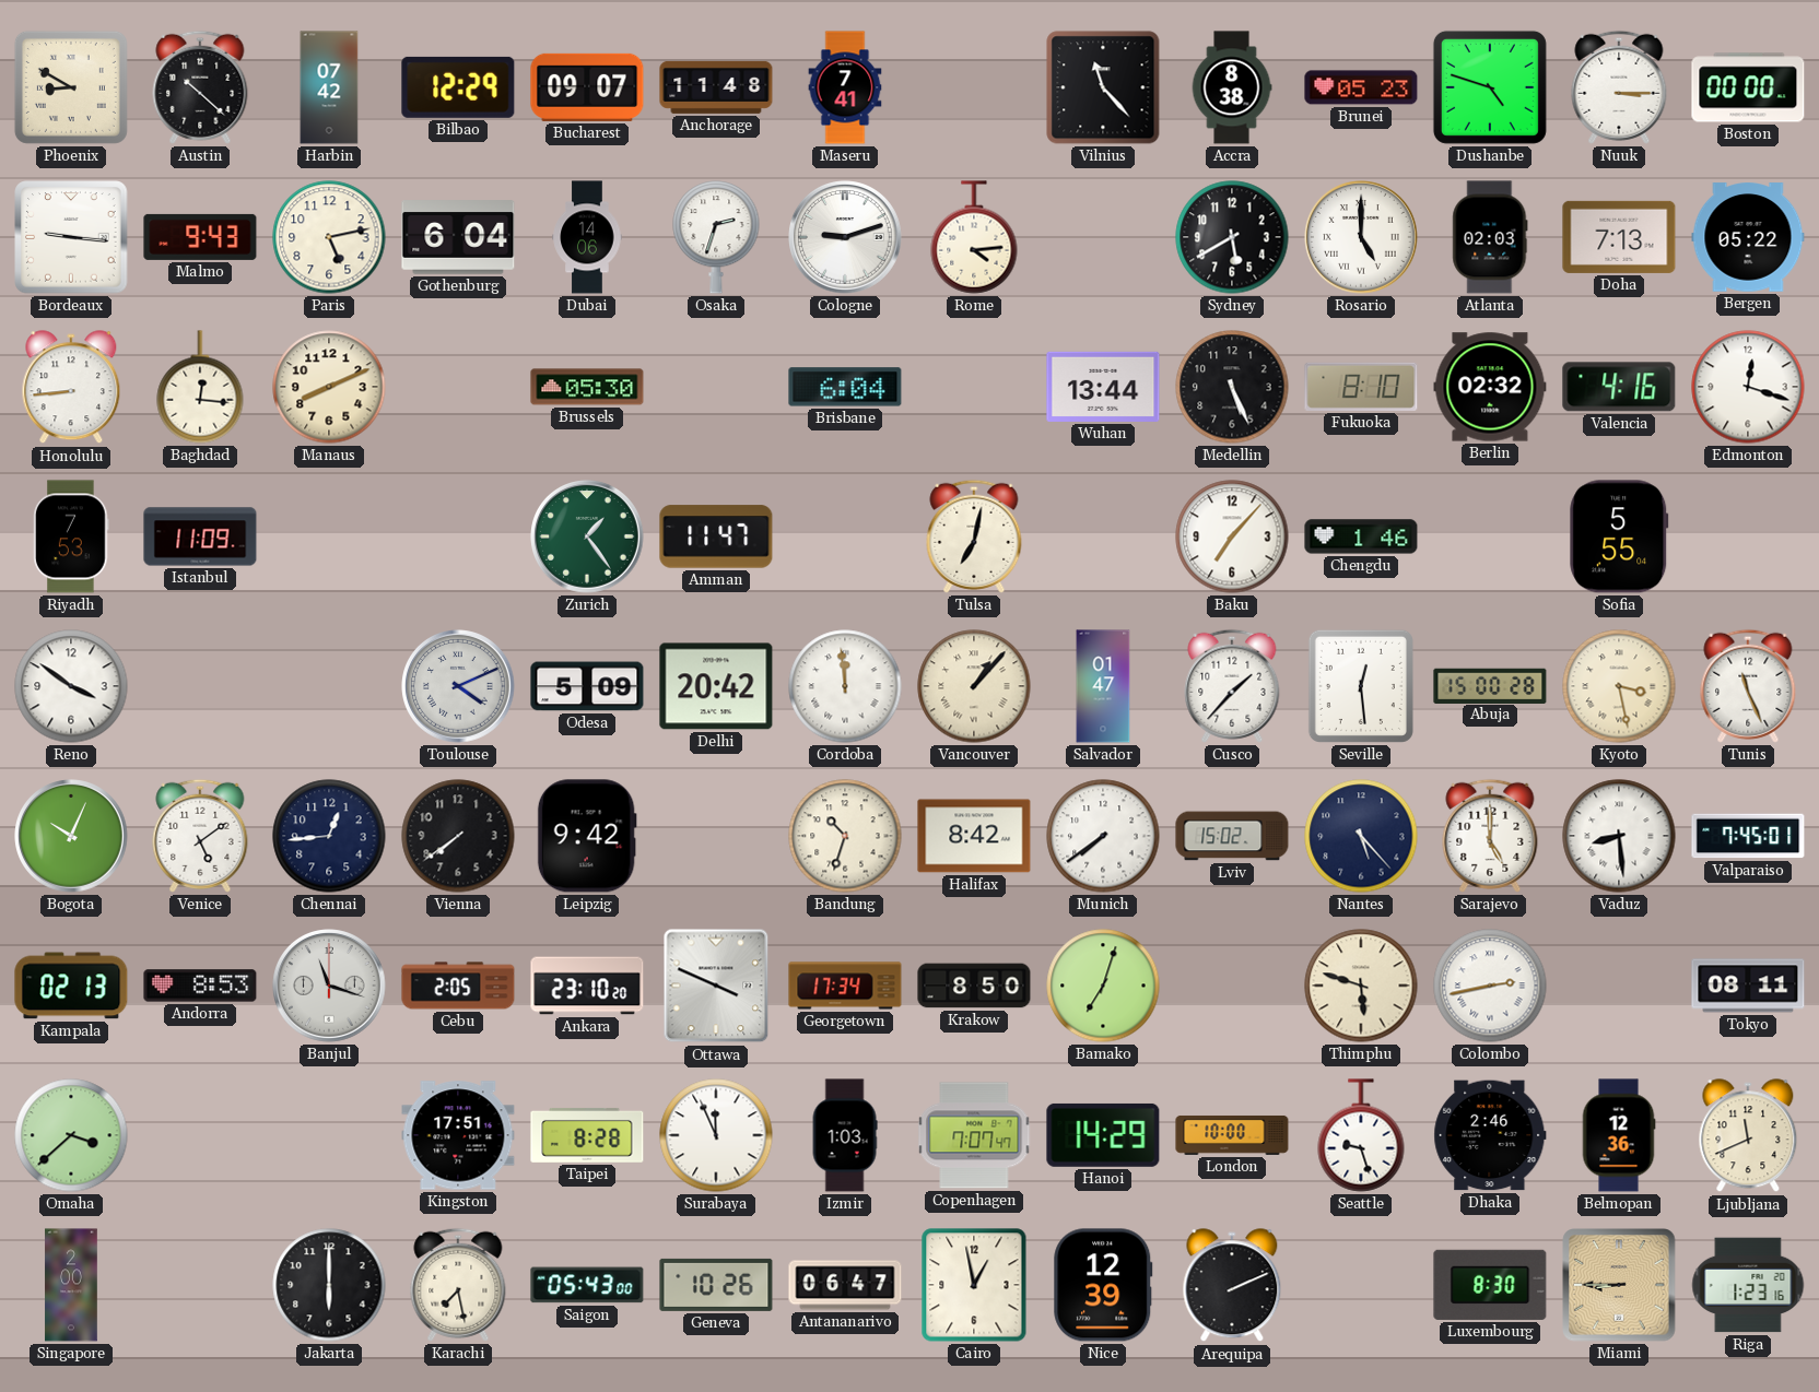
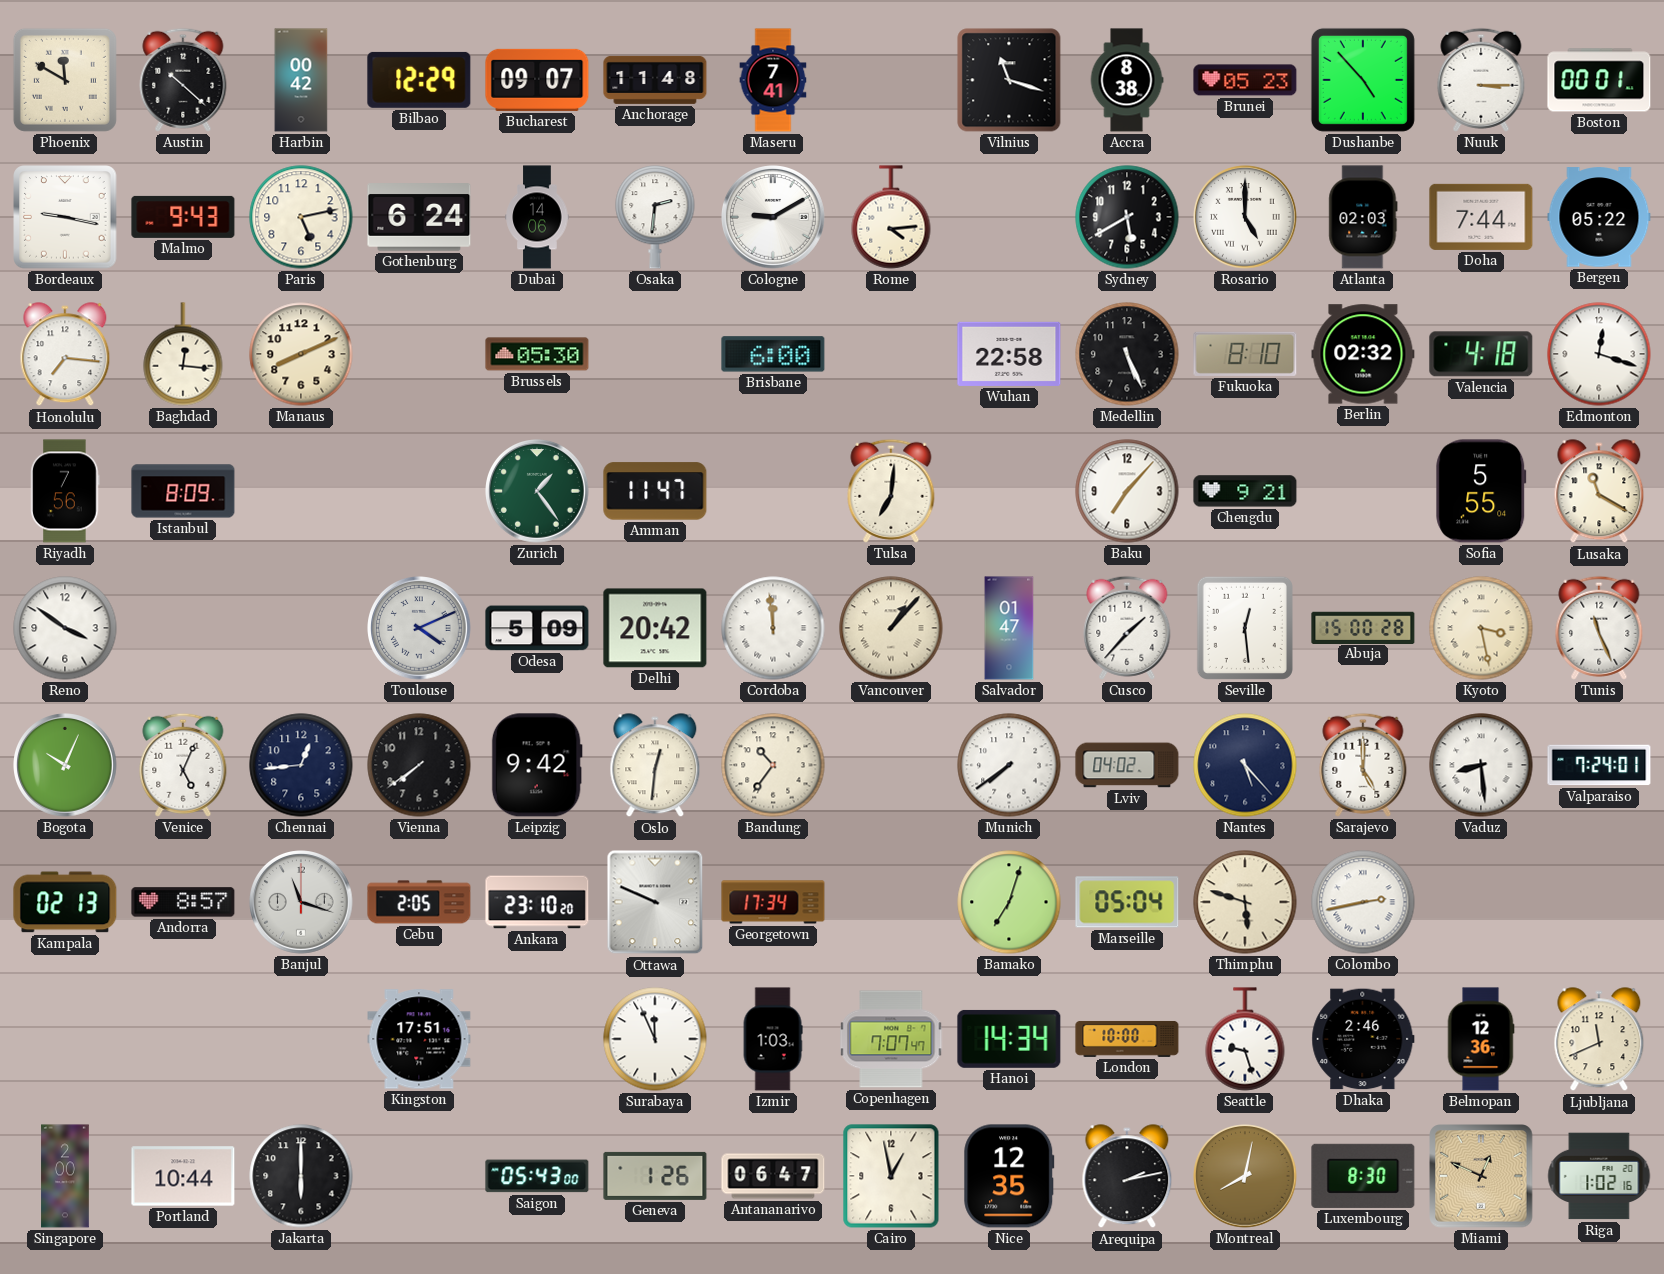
Phoenix: 8:50 -> 11:50 (65, 80)
Harbin: 07:42 -> 00:42 (301, 80)
Vilnius: 11:23 -> 11:18 (1009, 80)
Dushanbe: 4:48 -> 4:53 (1363, 80)
Boston: 00:00 -> 00:01 (1599, 80)
Bordeaux: 9:16 -> 9:17 (65, 217)
Gothenburg: 6:04 -> 6:24 (419, 217)
Osaka: 2:33 -> 2:31 (655, 218)
Cologne: 9:12 -> 9:10 (773, 217)
Doha: 7:13 -> 7:44 (1481, 217)
Honolulu: 8:44 -> 7:16 (65, 355)
Brisbane: 6:04 -> 6:00 (773, 354)
Wuhan: 13:44 -> 22:58 (1009, 354)
Valencia: 4:16 -> 4:18 (1481, 354)
Riyadh: 7:53 -> 7:56 (65, 491)
Istanbul: 11:09 -> 8:09 (183, 491)
Tulsa: 7:02 -> 7:01 (891, 491)
Chengdu: 1:46 -> 9:21 (1245, 491)
Lusaka: none -> 11:20 (1599, 492)
Venice: 5:09 -> 5:04 (183, 765)
Oslo: none -> 12:31 (655, 766)
Bandung: 10:33 -> 10:36 (773, 765)
Halifax: 8:42 -> none (974, 836)
Lviv: 15:02 -> 04:02 (1127, 765)
Valparaiso: 7:45 -> 7:24 (1599, 765)
Andorra: 8:53 -> 8:57 (183, 902)
Ottawa: 3:49 -> 9:49 (655, 902)
Krakow: 8:50 -> none (974, 986)
Marseille: none -> 05:04 (1127, 902)
Tokyo: 08:11 -> none (1748, 986)
Omaha: 3:38 -> none (71, 1135)
Taipei: 8:28 -> none (587, 1135)
Hanoi: 14:29 -> 14:34 (1009, 1039)
Portland: none -> 10:44 (183, 1176)
Karachi: 7:28 -> none (458, 1285)
Geneva: 10:26 -> 1:26 (655, 1176)
Nice: 12:39 -> 12:35 (1009, 1176)
Arequipa: 2:11 -> 2:13 (1127, 1177)
Montreal: none -> 8:02 (1245, 1176)
Miami: 8:45 -> 12:49 (1481, 1176)
Riga: 1:23 -> 1:02 (1599, 1176)
